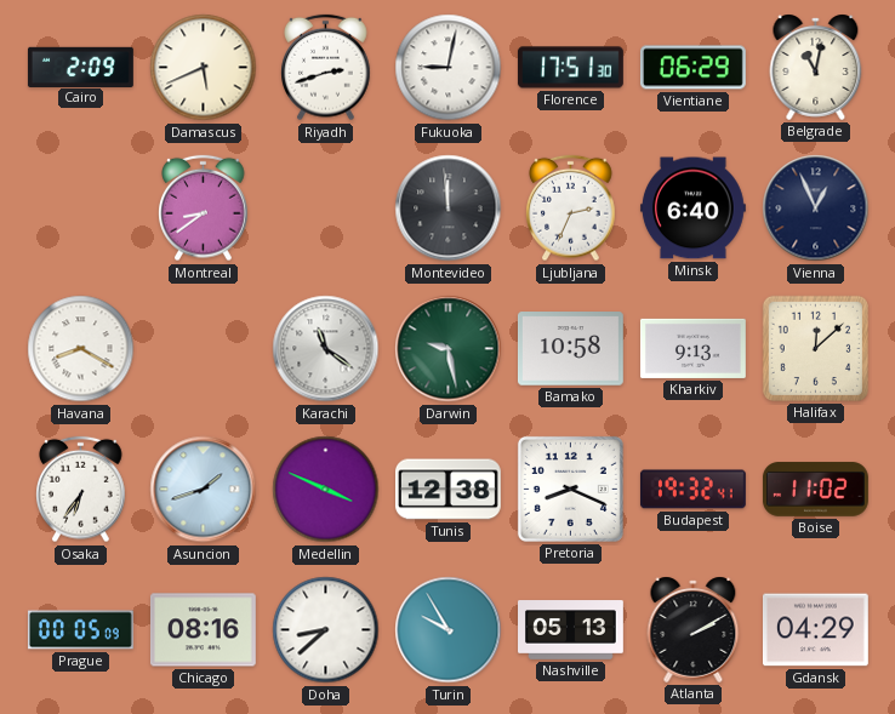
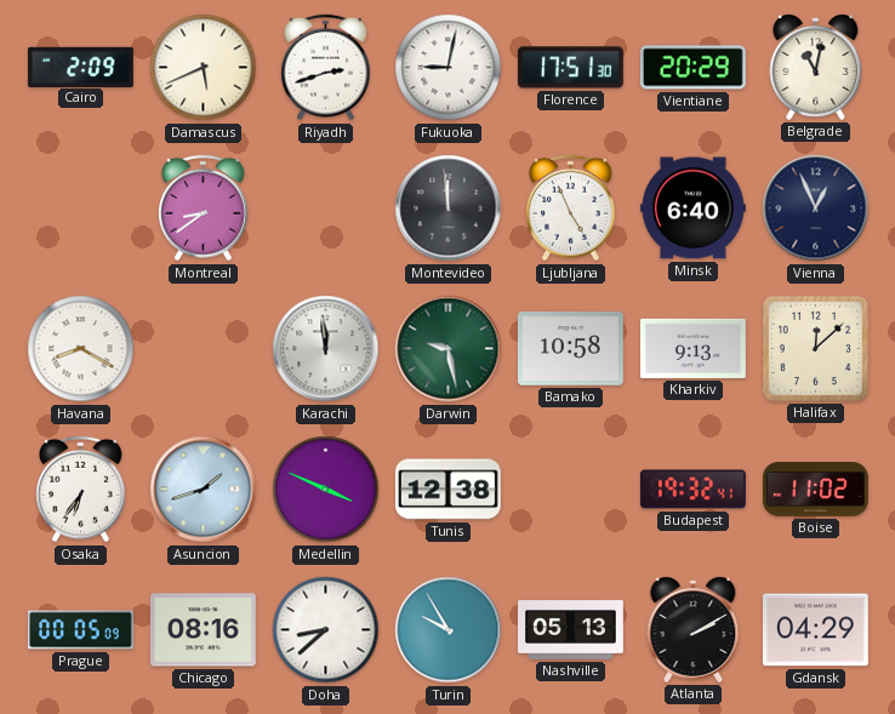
Vientiane: 06:29 -> 20:29 (692, 68)
Ljubljana: 2:34 -> 4:56 (571, 209)
Karachi: 11:21 -> 11:59 (326, 349)
Pretoria: 8:19 -> none (570, 489)
